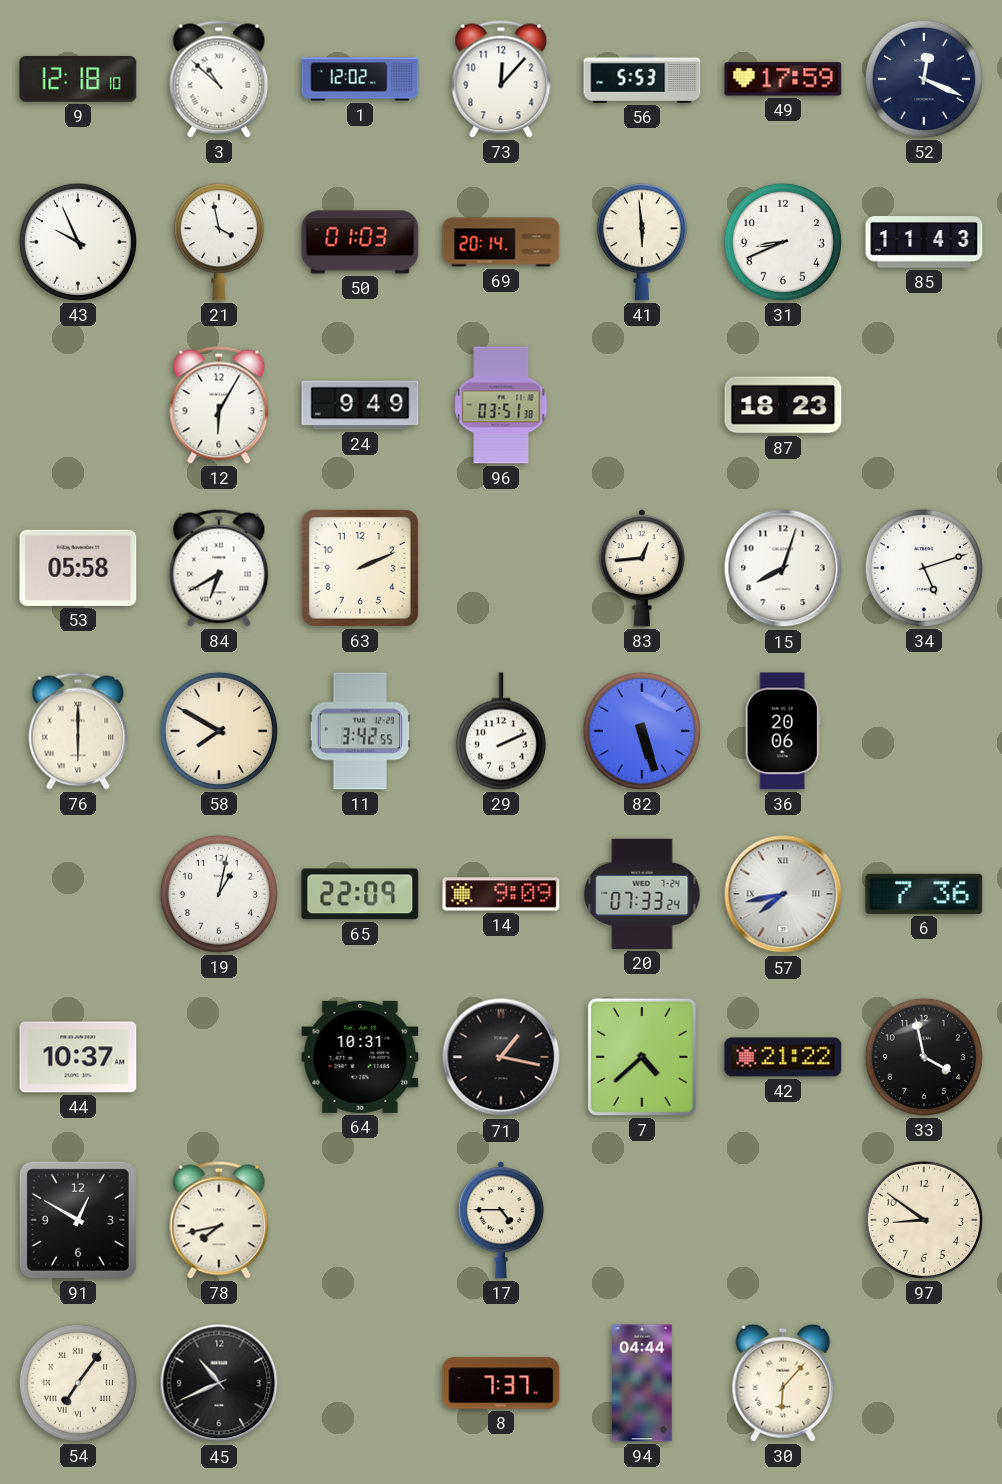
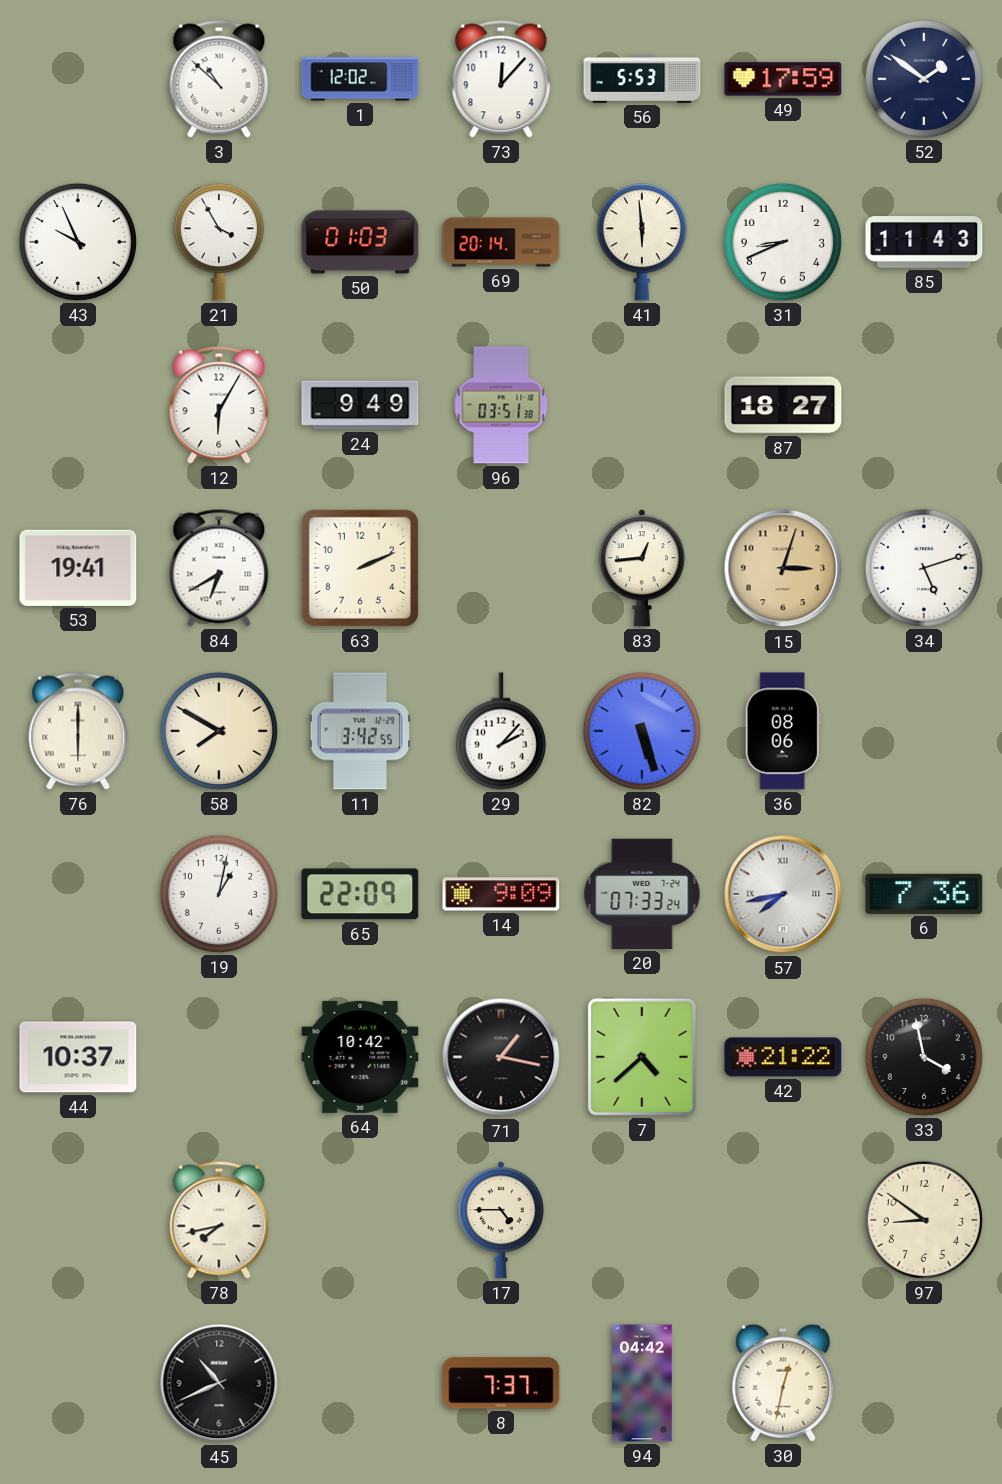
9: 12:18 -> none (78, 79)
52: 12:19 -> 1:51 (924, 79)
21: 3:58 -> 3:55 (219, 242)
87: 18:23 -> 18:27 (783, 405)
53: 05:58 -> 19:41 (78, 568)
15: 8:03 -> 3:03 (783, 568)
15 dial: white -> champagne (783, 568)
29: 2:11 -> 2:07 (501, 731)
36: 20:06 -> 08:06 (783, 731)
64: 10:31 -> 10:42 (360, 1057)
91: 12:50 -> none (78, 1220)
54: 7:06 -> none (78, 1383)
94: 04:44 -> 04:42 (643, 1383)
30: 6:07 -> 12:32 (783, 1383)
